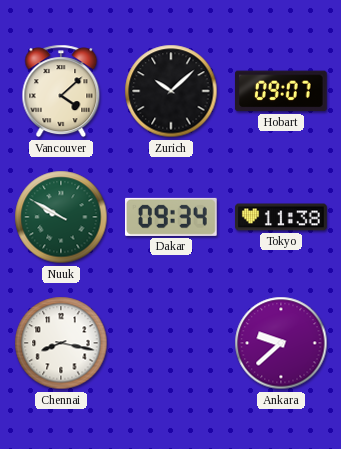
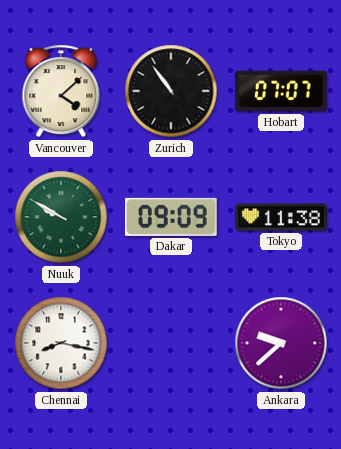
Zurich: 10:08 -> 10:54 (171, 91)
Hobart: 09:07 -> 07:07 (281, 91)
Dakar: 09:34 -> 09:09 (172, 217)
